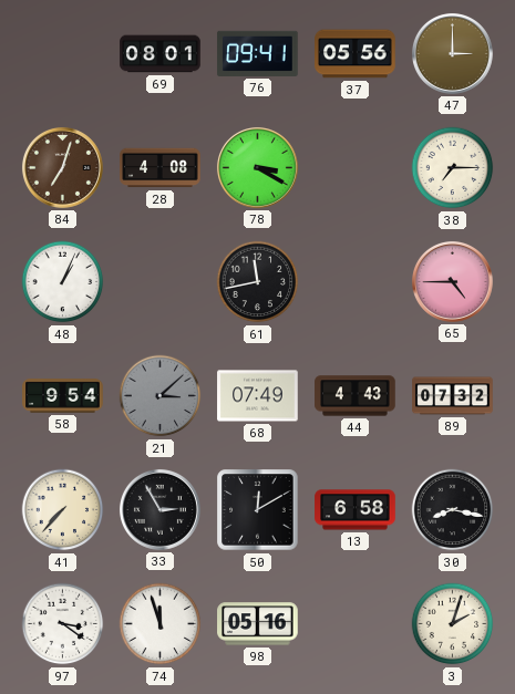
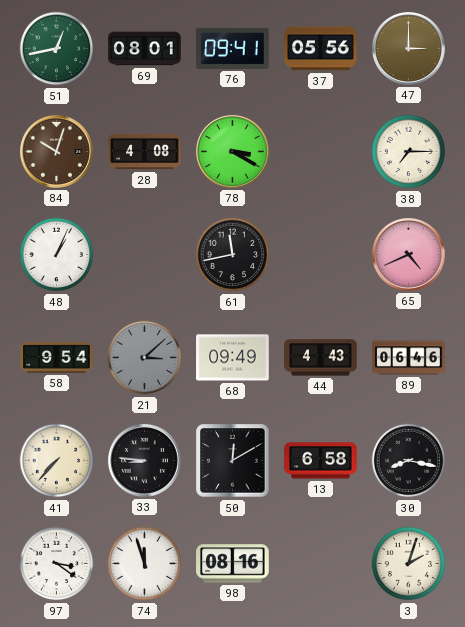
51: none -> 12:43 (57, 49)
84: 7:03 -> 10:03 (56, 151)
65: 4:45 -> 4:41 (408, 254)
68: 07:49 -> 09:49 (233, 358)
89: 07:32 -> 06:46 (409, 358)
33: 2:55 -> 8:46 (144, 460)
98: 05:16 -> 08:16 (233, 564)
